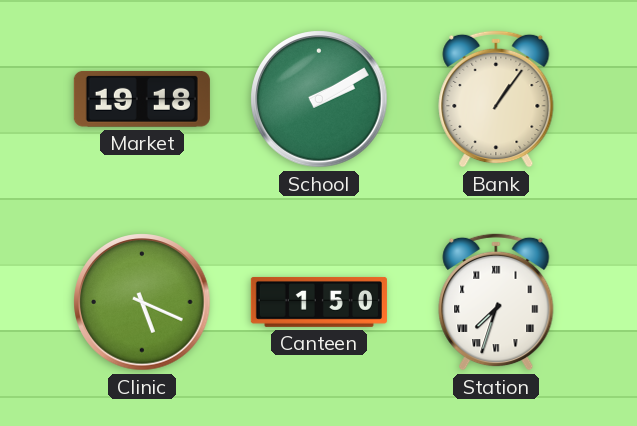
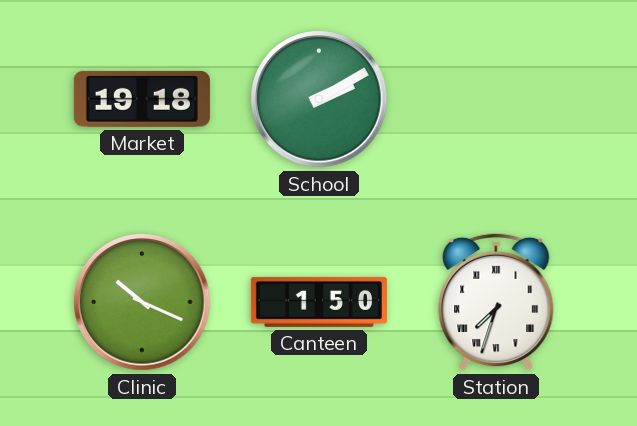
Bank: 1:06 -> none (496, 99)
Clinic: 5:19 -> 10:19 (142, 302)
